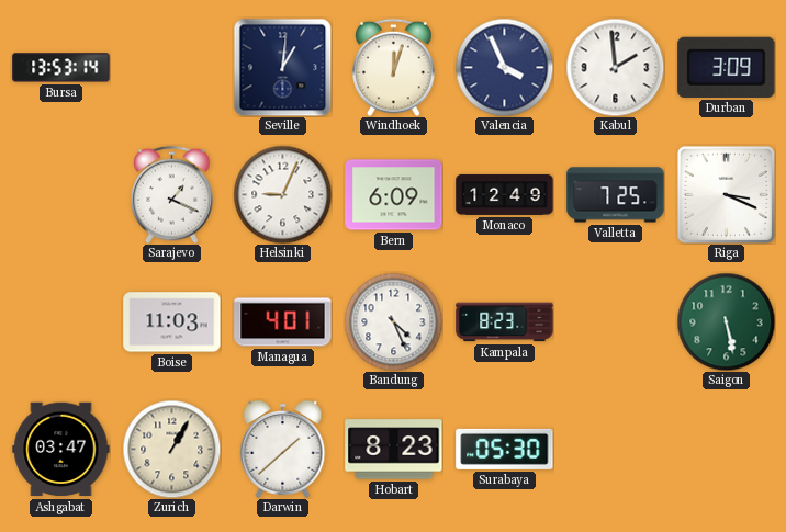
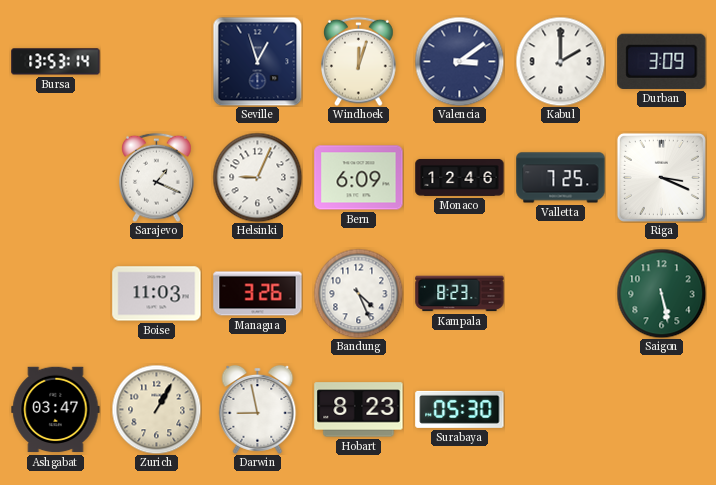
Seville: 1:01 -> 12:57 (257, 61)
Valencia: 3:56 -> 3:09 (459, 61)
Kabul: 1:59 -> 2:00 (560, 61)
Monaco: 12:49 -> 12:46 (460, 177)
Managua: 4:01 -> 3:26 (258, 294)
Darwin: 1:38 -> 8:58 (258, 409)
